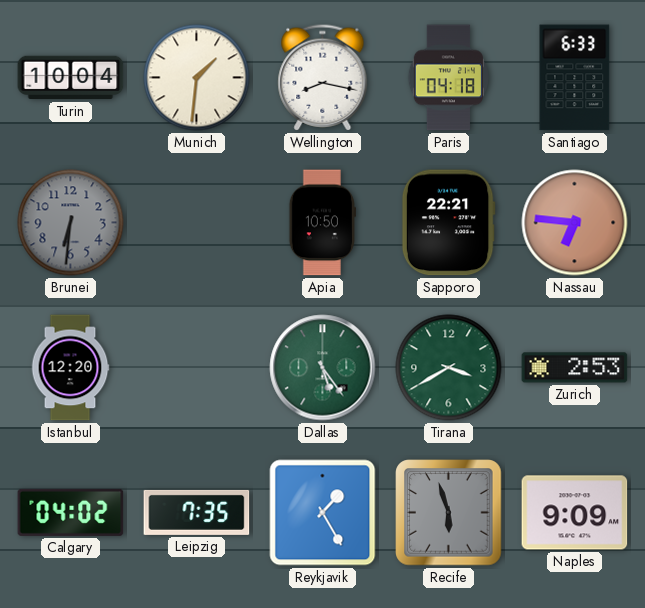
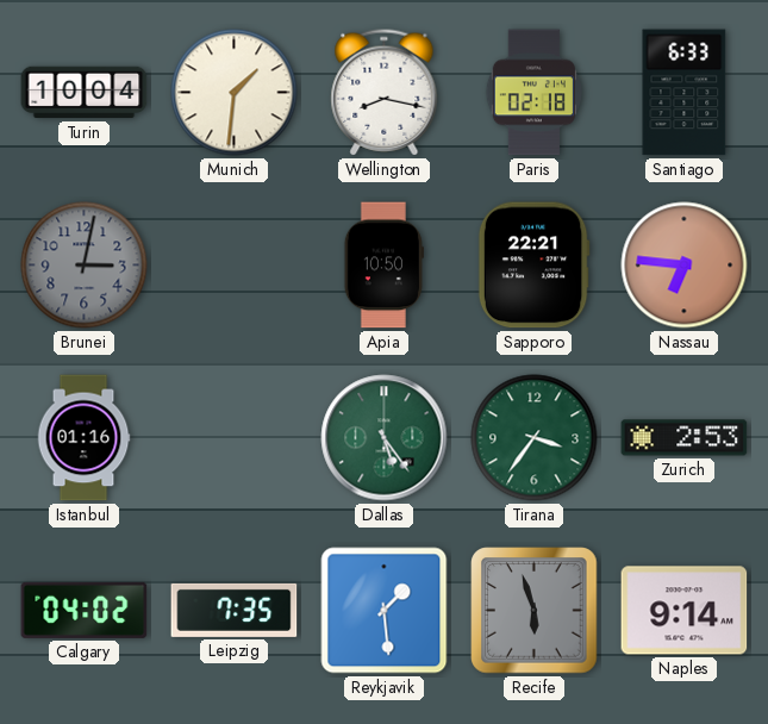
Paris: 04:18 -> 02:18 (533, 93)
Brunei: 6:31 -> 3:02 (85, 266)
Istanbul: 12:20 -> 01:16 (83, 438)
Tirana: 3:40 -> 3:36 (535, 438)
Reykjavik: 1:25 -> 1:29 (385, 611)
Naples: 9:09 -> 9:14 (685, 611)
